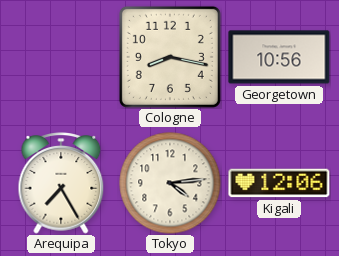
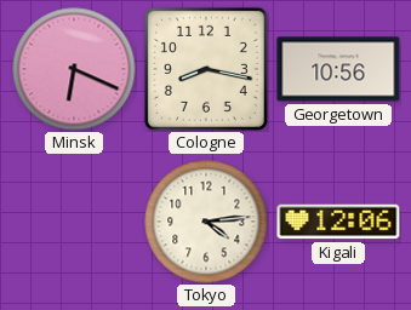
Minsk: none -> 6:19 (74, 69)
Arequipa: 7:25 -> none (61, 183)
